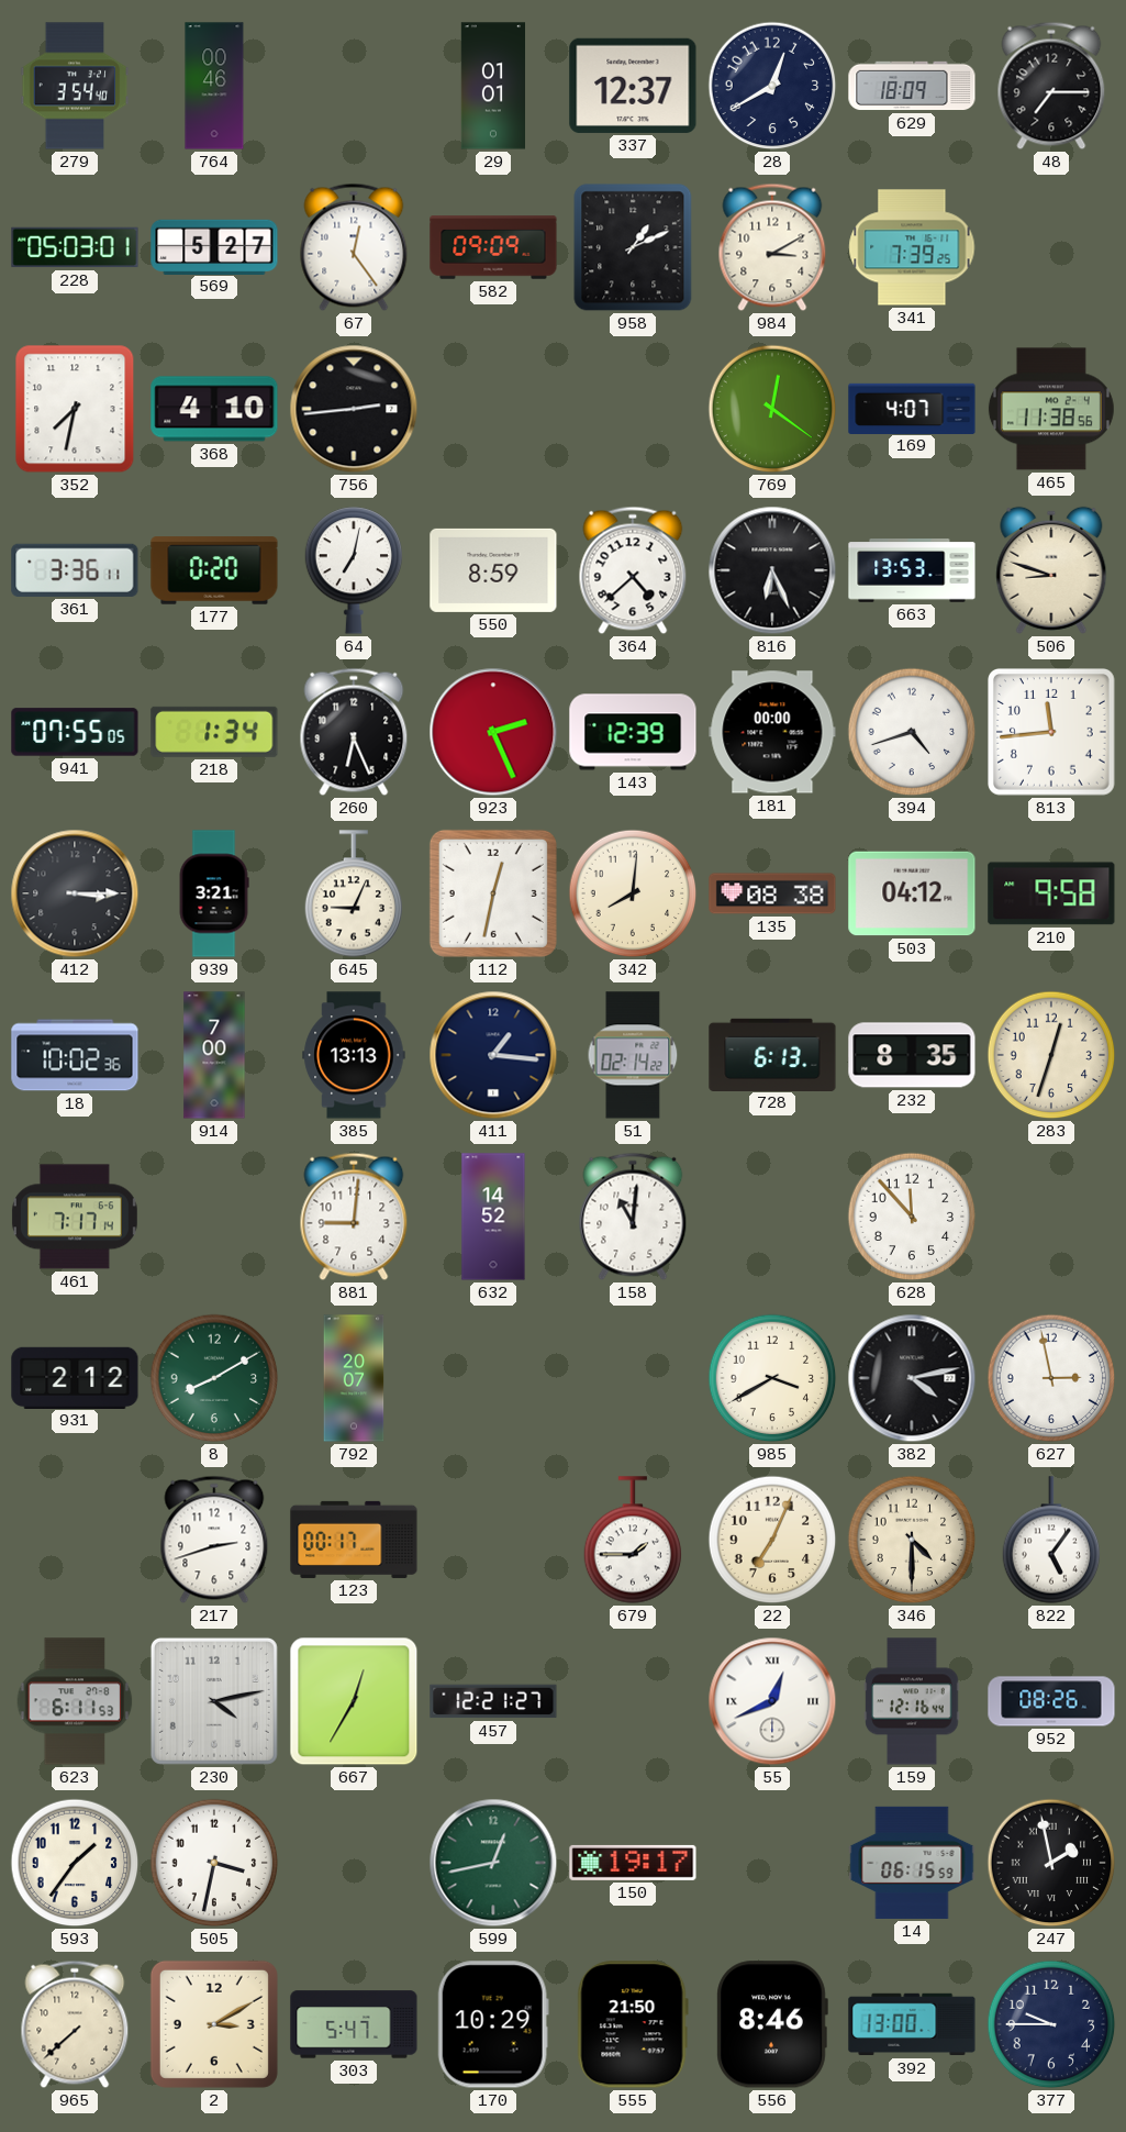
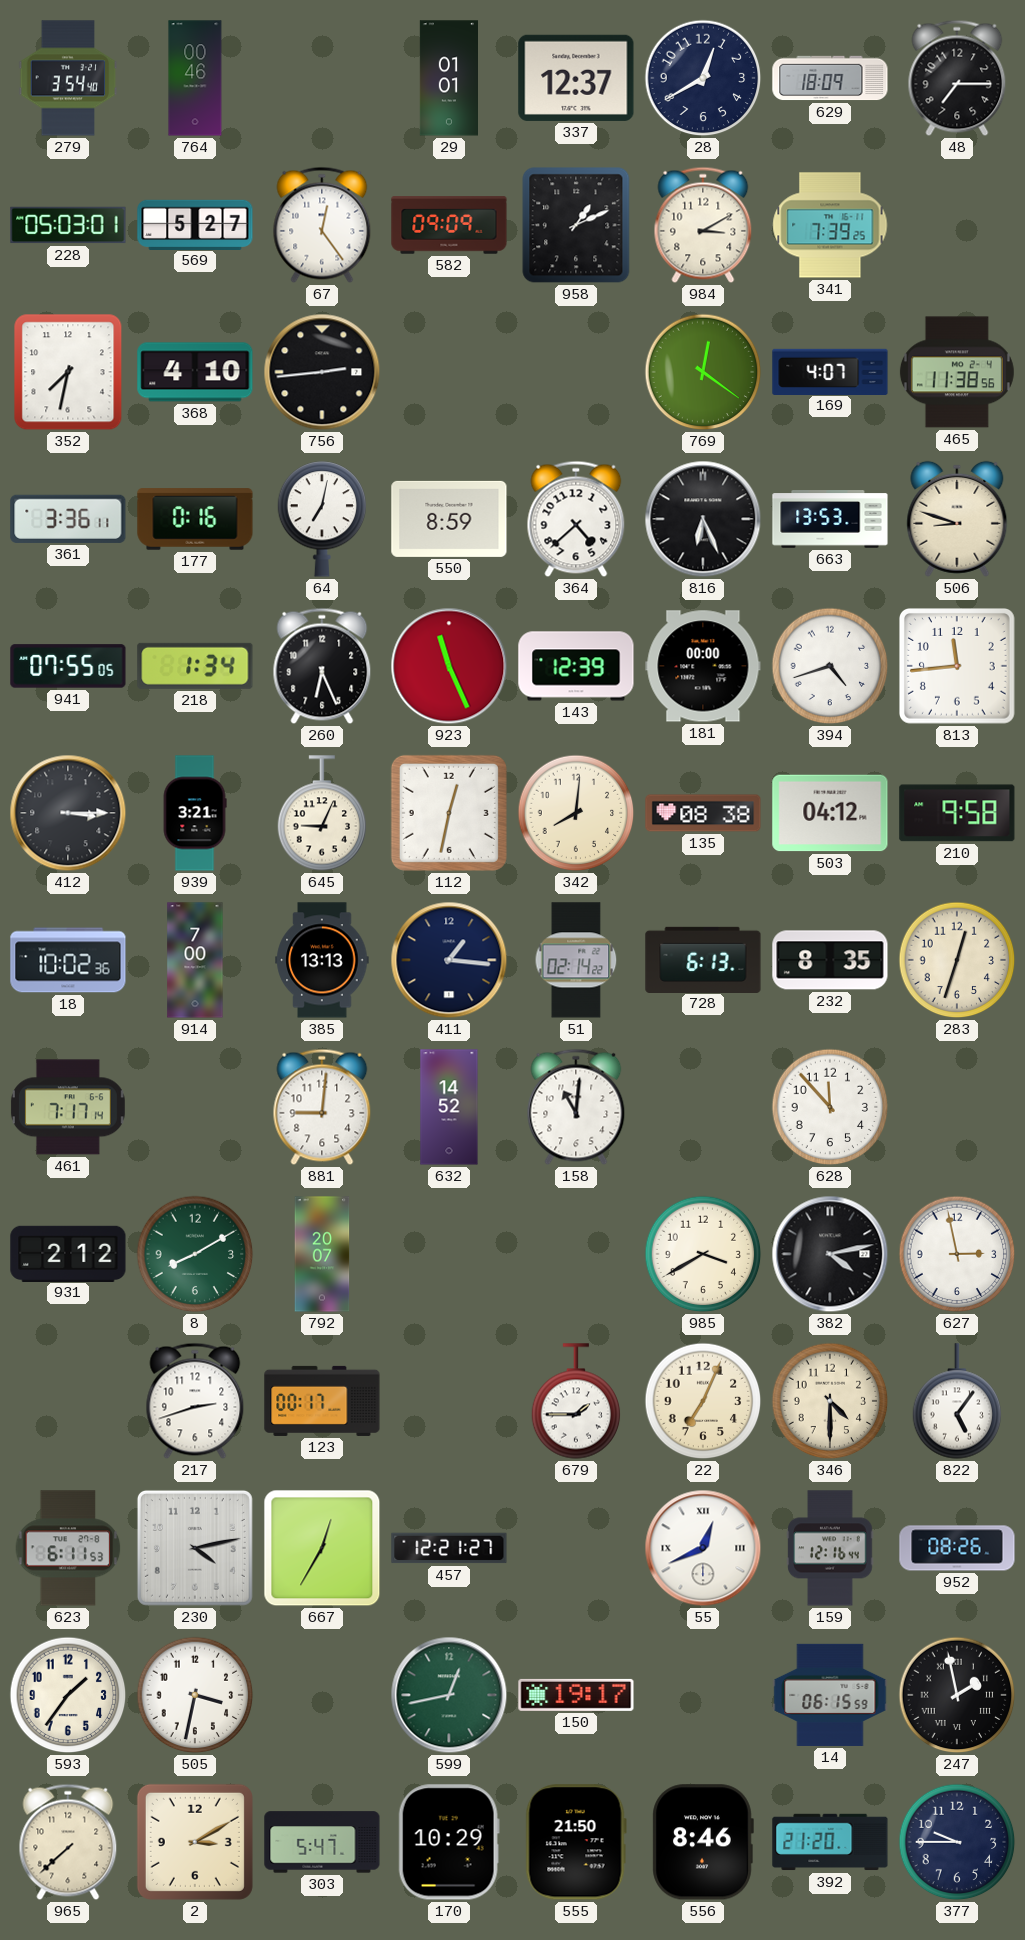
177: 0:20 -> 0:16 (195, 519)
923: 2:26 -> 11:26 (449, 666)
392: 13:00 -> 21:20 (830, 1842)
